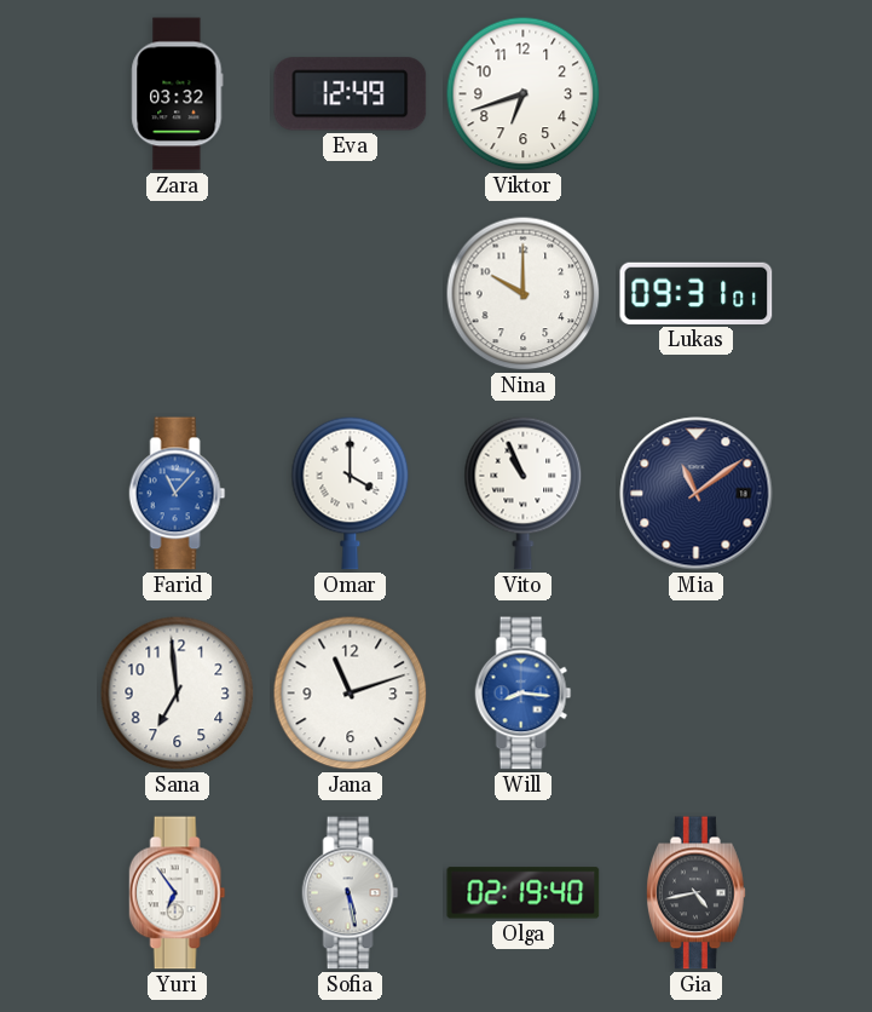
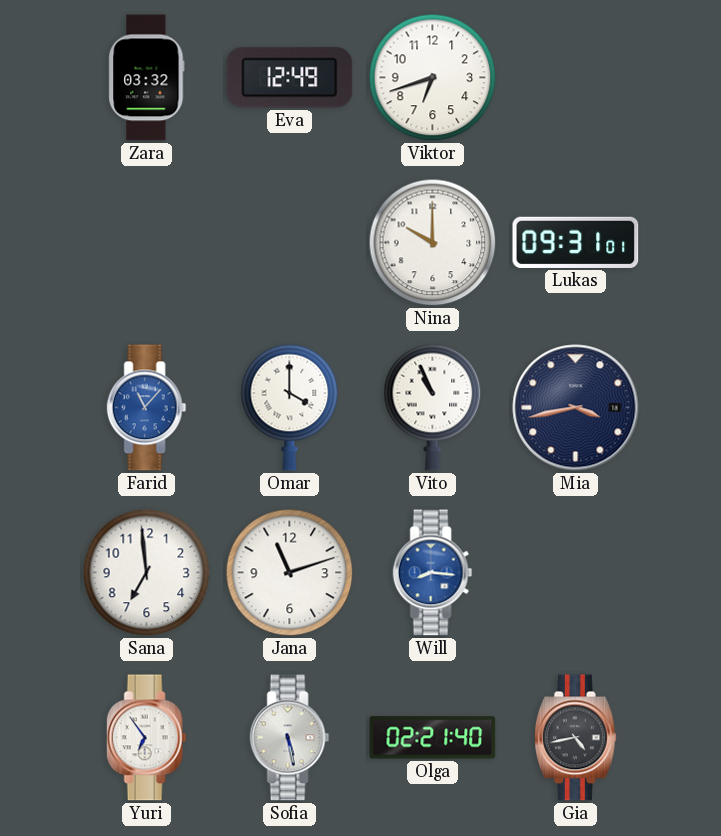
Mia: 11:09 -> 3:43 (576, 408)
Olga: 02:19 -> 02:21 (433, 738)
